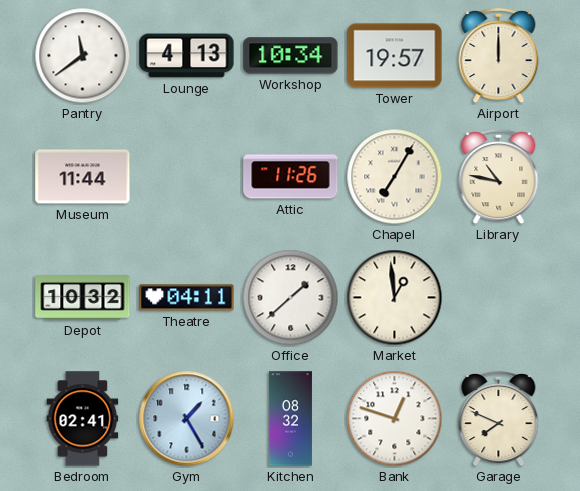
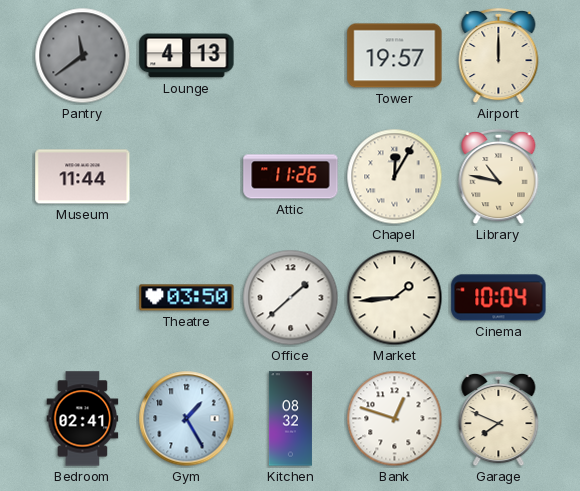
Pantry dial: white -> grey (83, 56)
Workshop: 10:34 -> none (291, 56)
Chapel: 7:05 -> 12:05 (395, 177)
Depot: 10:32 -> none (83, 298)
Theatre: 04:11 -> 03:50 (187, 298)
Market: 12:59 -> 1:44 (395, 298)
Cinema: none -> 10:04 (499, 298)
